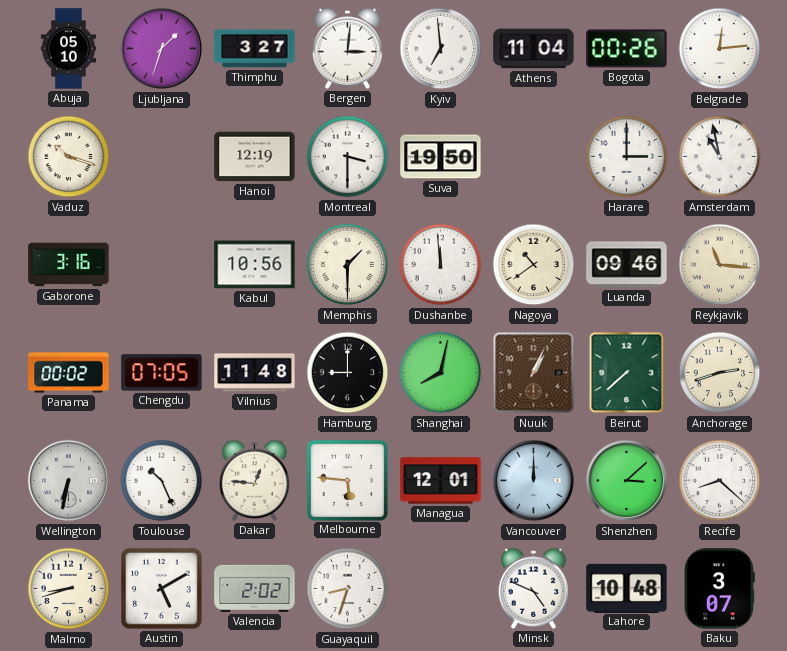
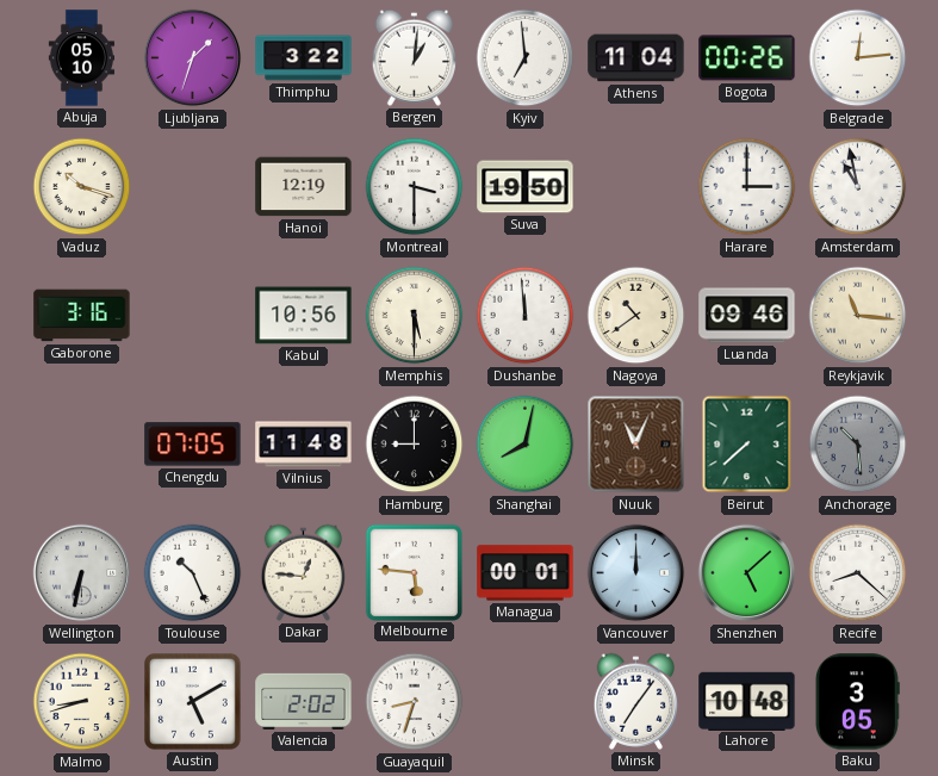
Thimphu: 3:27 -> 3:22 (304, 58)
Bergen: 3:01 -> 1:01 (415, 57)
Memphis: 1:30 -> 5:30 (415, 316)
Panama: 00:02 -> none (69, 373)
Nuuk: 1:04 -> 11:04 (636, 445)
Anchorage: 2:42 -> 10:29 (858, 445)
Anchorage dial: cream -> grey (858, 445)
Managua: 12:01 -> 00:01 (526, 573)
Shenzhen: 3:08 -> 5:08 (747, 573)
Minsk: 4:49 -> 7:06 (636, 701)
Baku: 3:07 -> 3:05 (858, 702)
